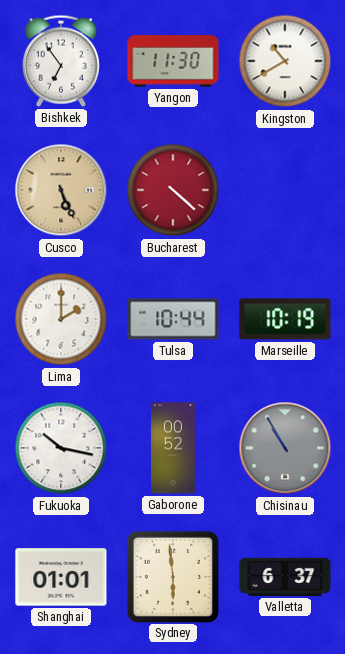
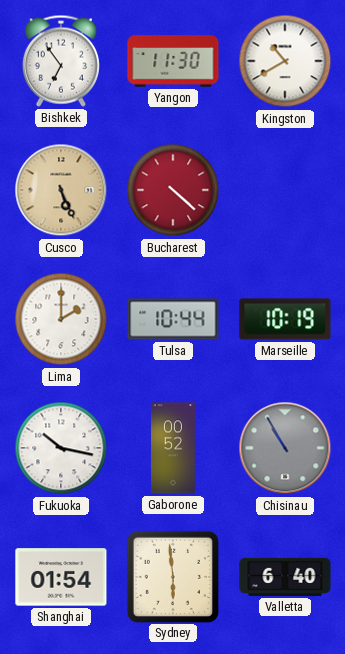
Shanghai: 01:01 -> 01:54 (61, 577)
Valletta: 6:37 -> 6:40 (285, 577)
